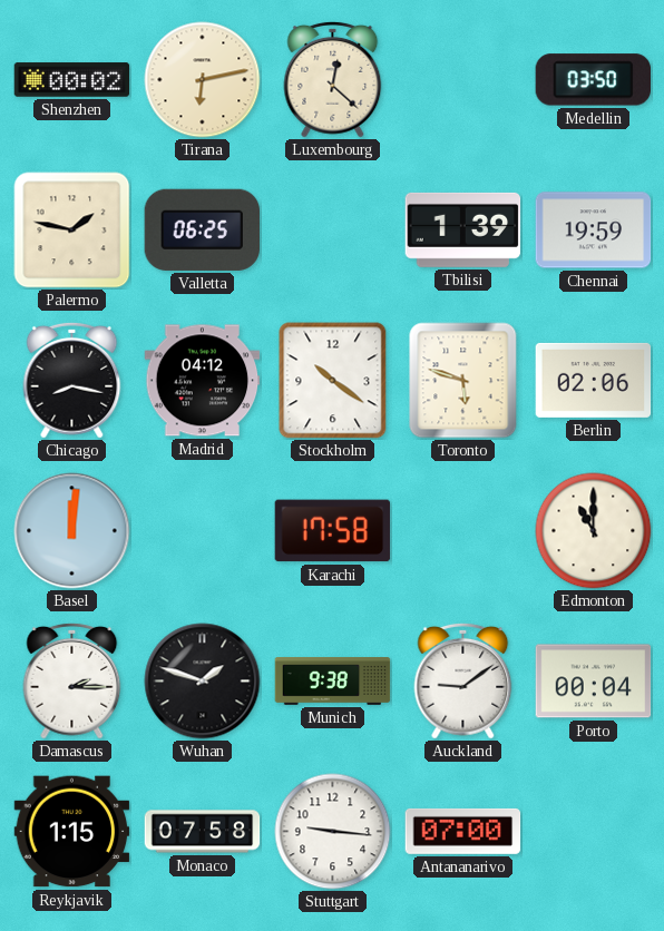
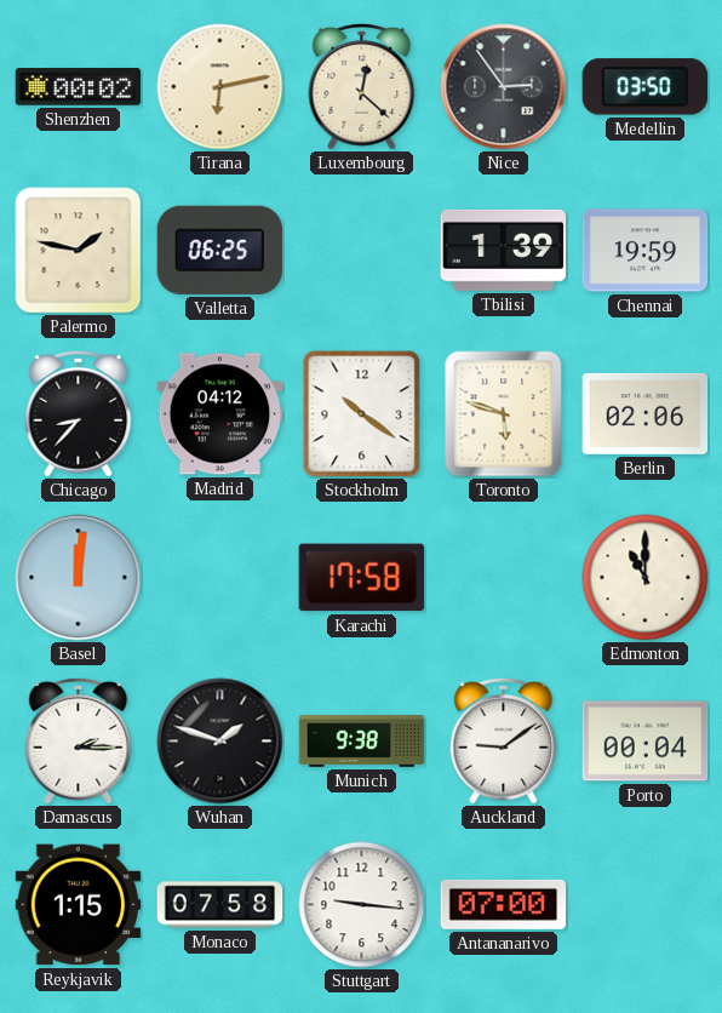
Nice: none -> 2:54 (504, 87)
Chicago: 8:17 -> 8:37 (79, 413)
